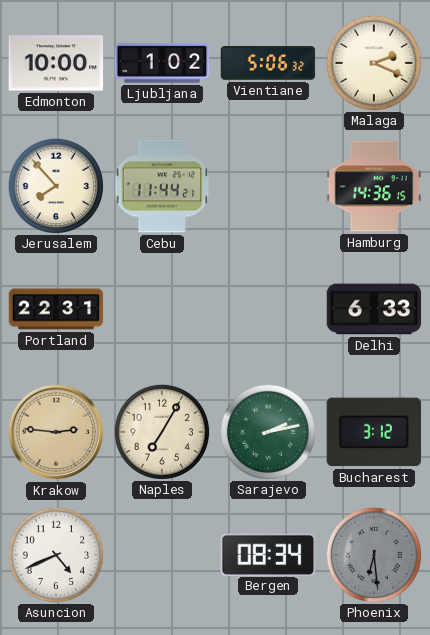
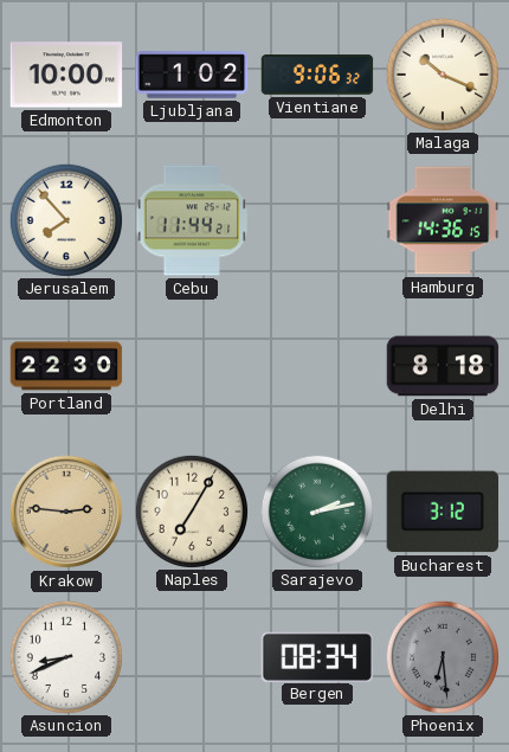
Vientiane: 5:06 -> 9:06 (317, 75)
Malaga: 2:19 -> 10:19 (442, 73)
Portland: 22:31 -> 22:30 (66, 366)
Delhi: 6:33 -> 8:18 (443, 366)
Asuncion: 4:41 -> 8:41 (65, 656)
